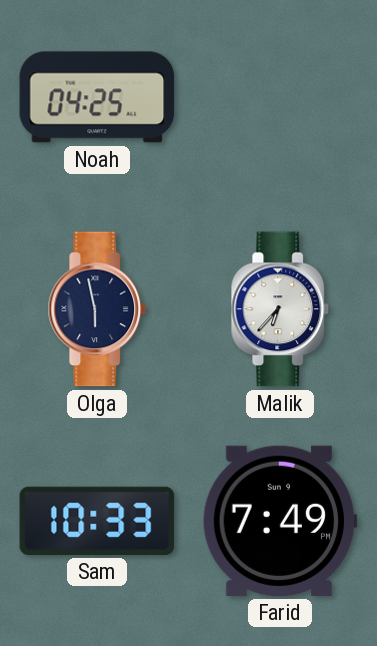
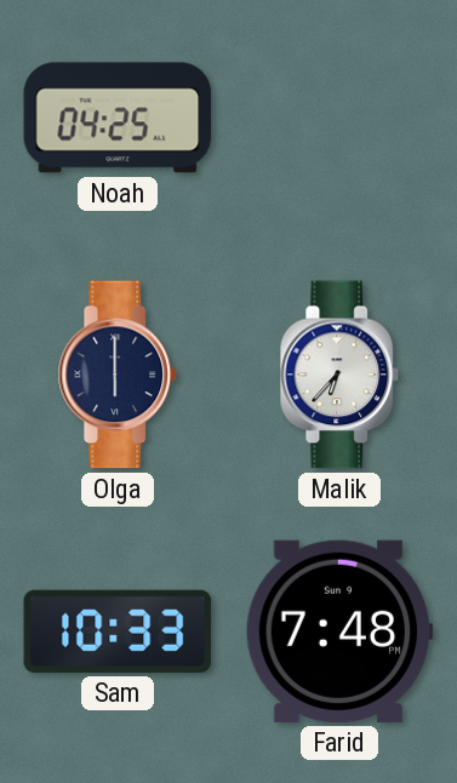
Olga: 5:58 -> 6:00 (118, 375)
Farid: 7:49 -> 7:48 (339, 631)
